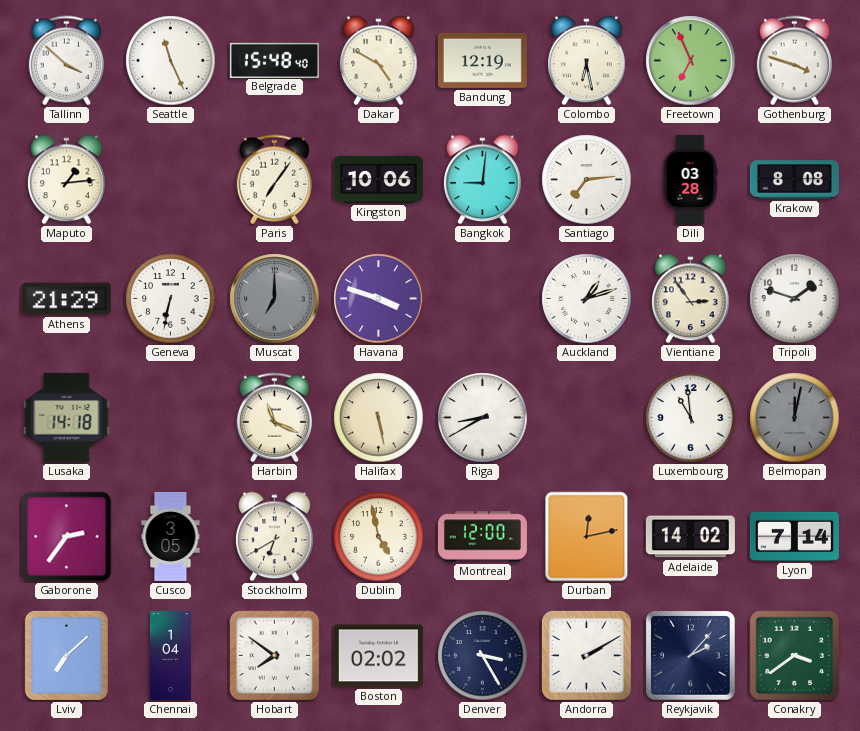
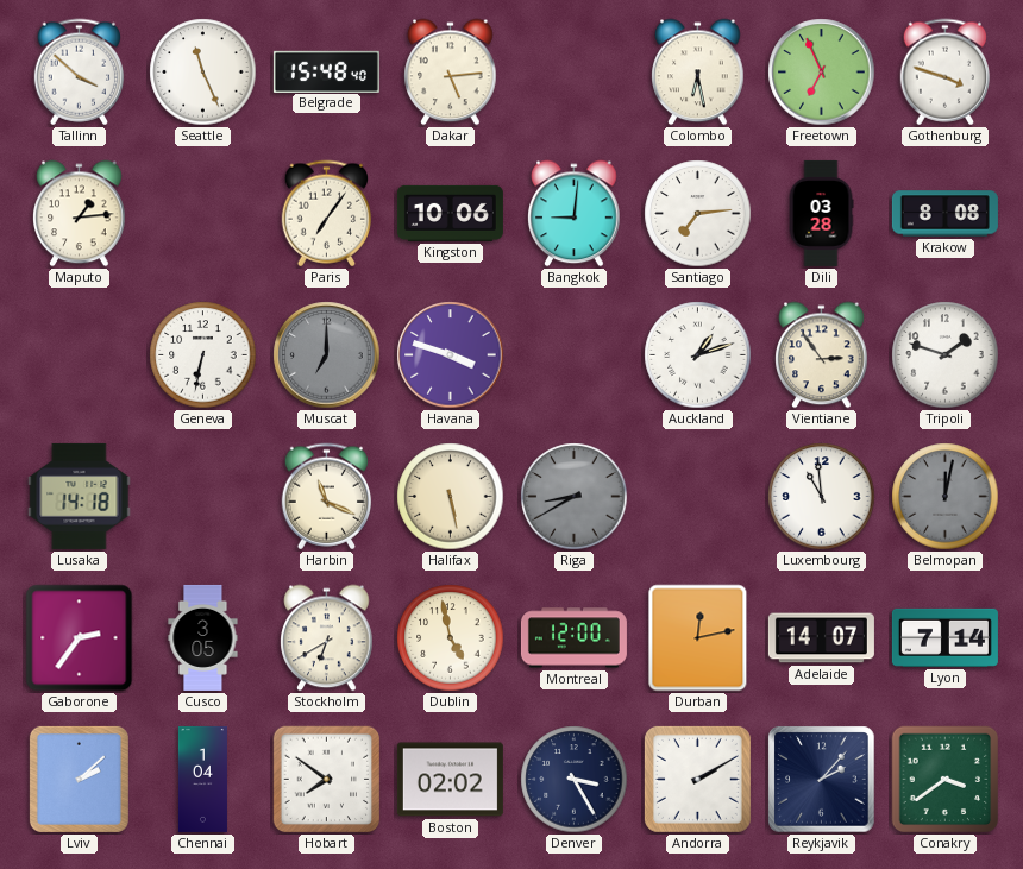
Dakar: 4:50 -> 5:14 (451, 73)
Bandung: 12:19 -> none (482, 60)
Athens: 21:29 -> none (66, 299)
Riga dial: white -> grey (575, 497)
Adelaide: 14:02 -> 14:07 (821, 638)
Lviv: 7:08 -> 2:08 (79, 779)
